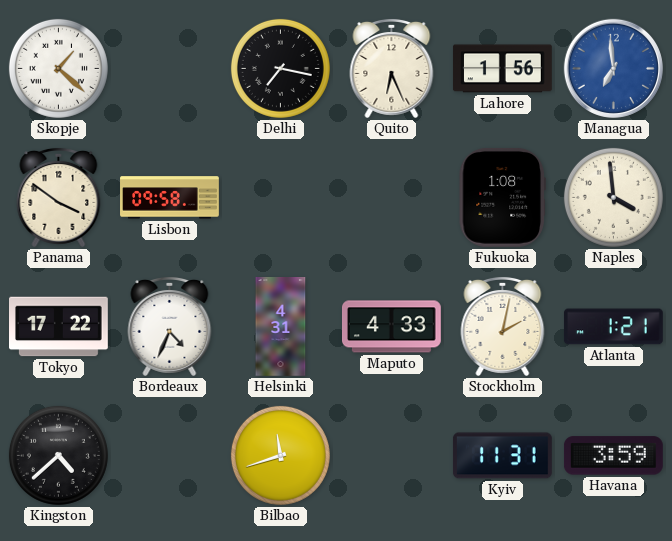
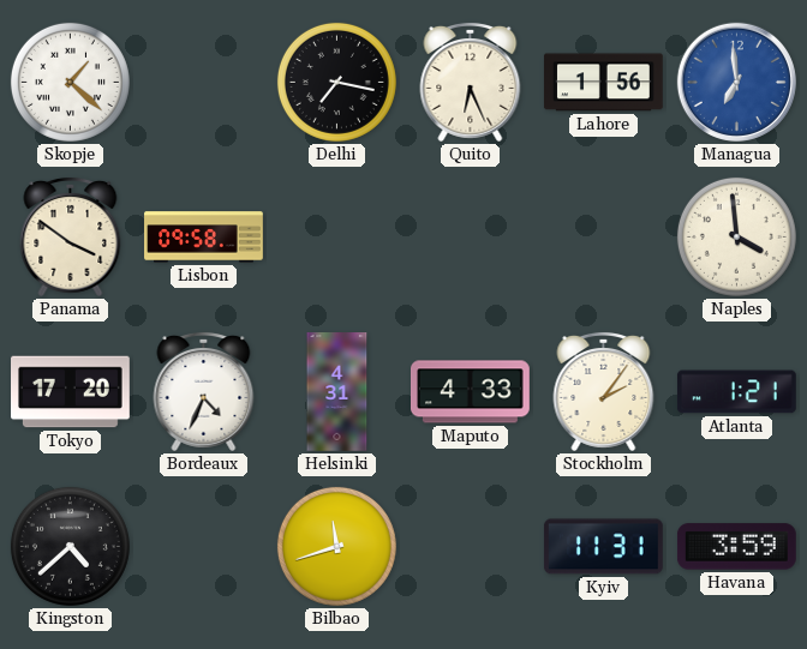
Fukuoka: 1:08 -> none (502, 197)
Tokyo: 17:22 -> 17:20 (71, 392)
Stockholm: 2:02 -> 2:06 (604, 391)
